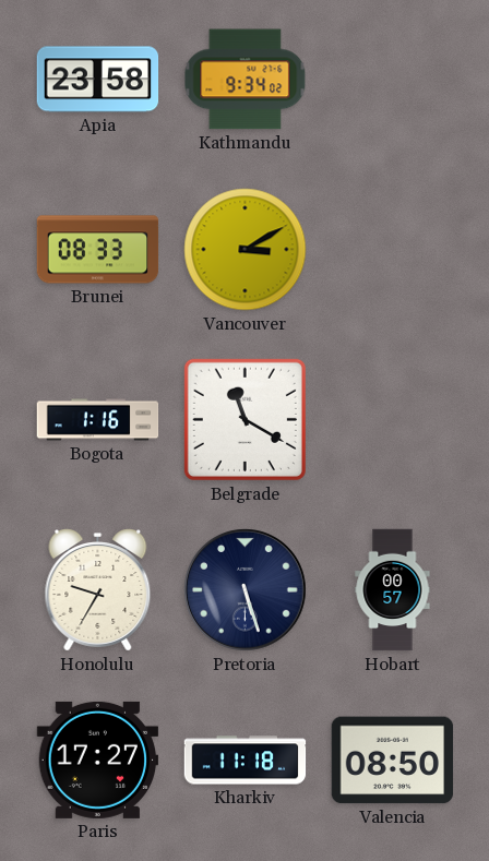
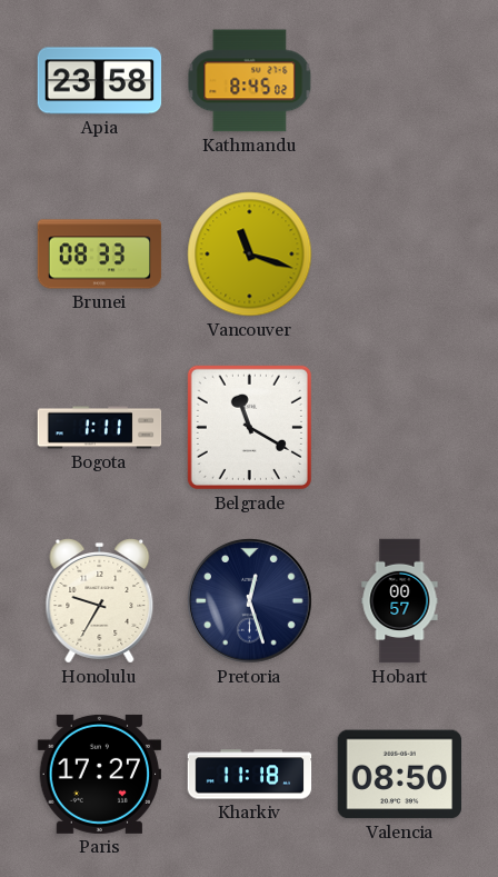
Kathmandu: 9:34 -> 8:45 (250, 81)
Vancouver: 3:10 -> 11:18 (250, 255)
Bogota: 1:16 -> 1:11 (100, 428)
Pretoria: 5:27 -> 12:27 (250, 601)
